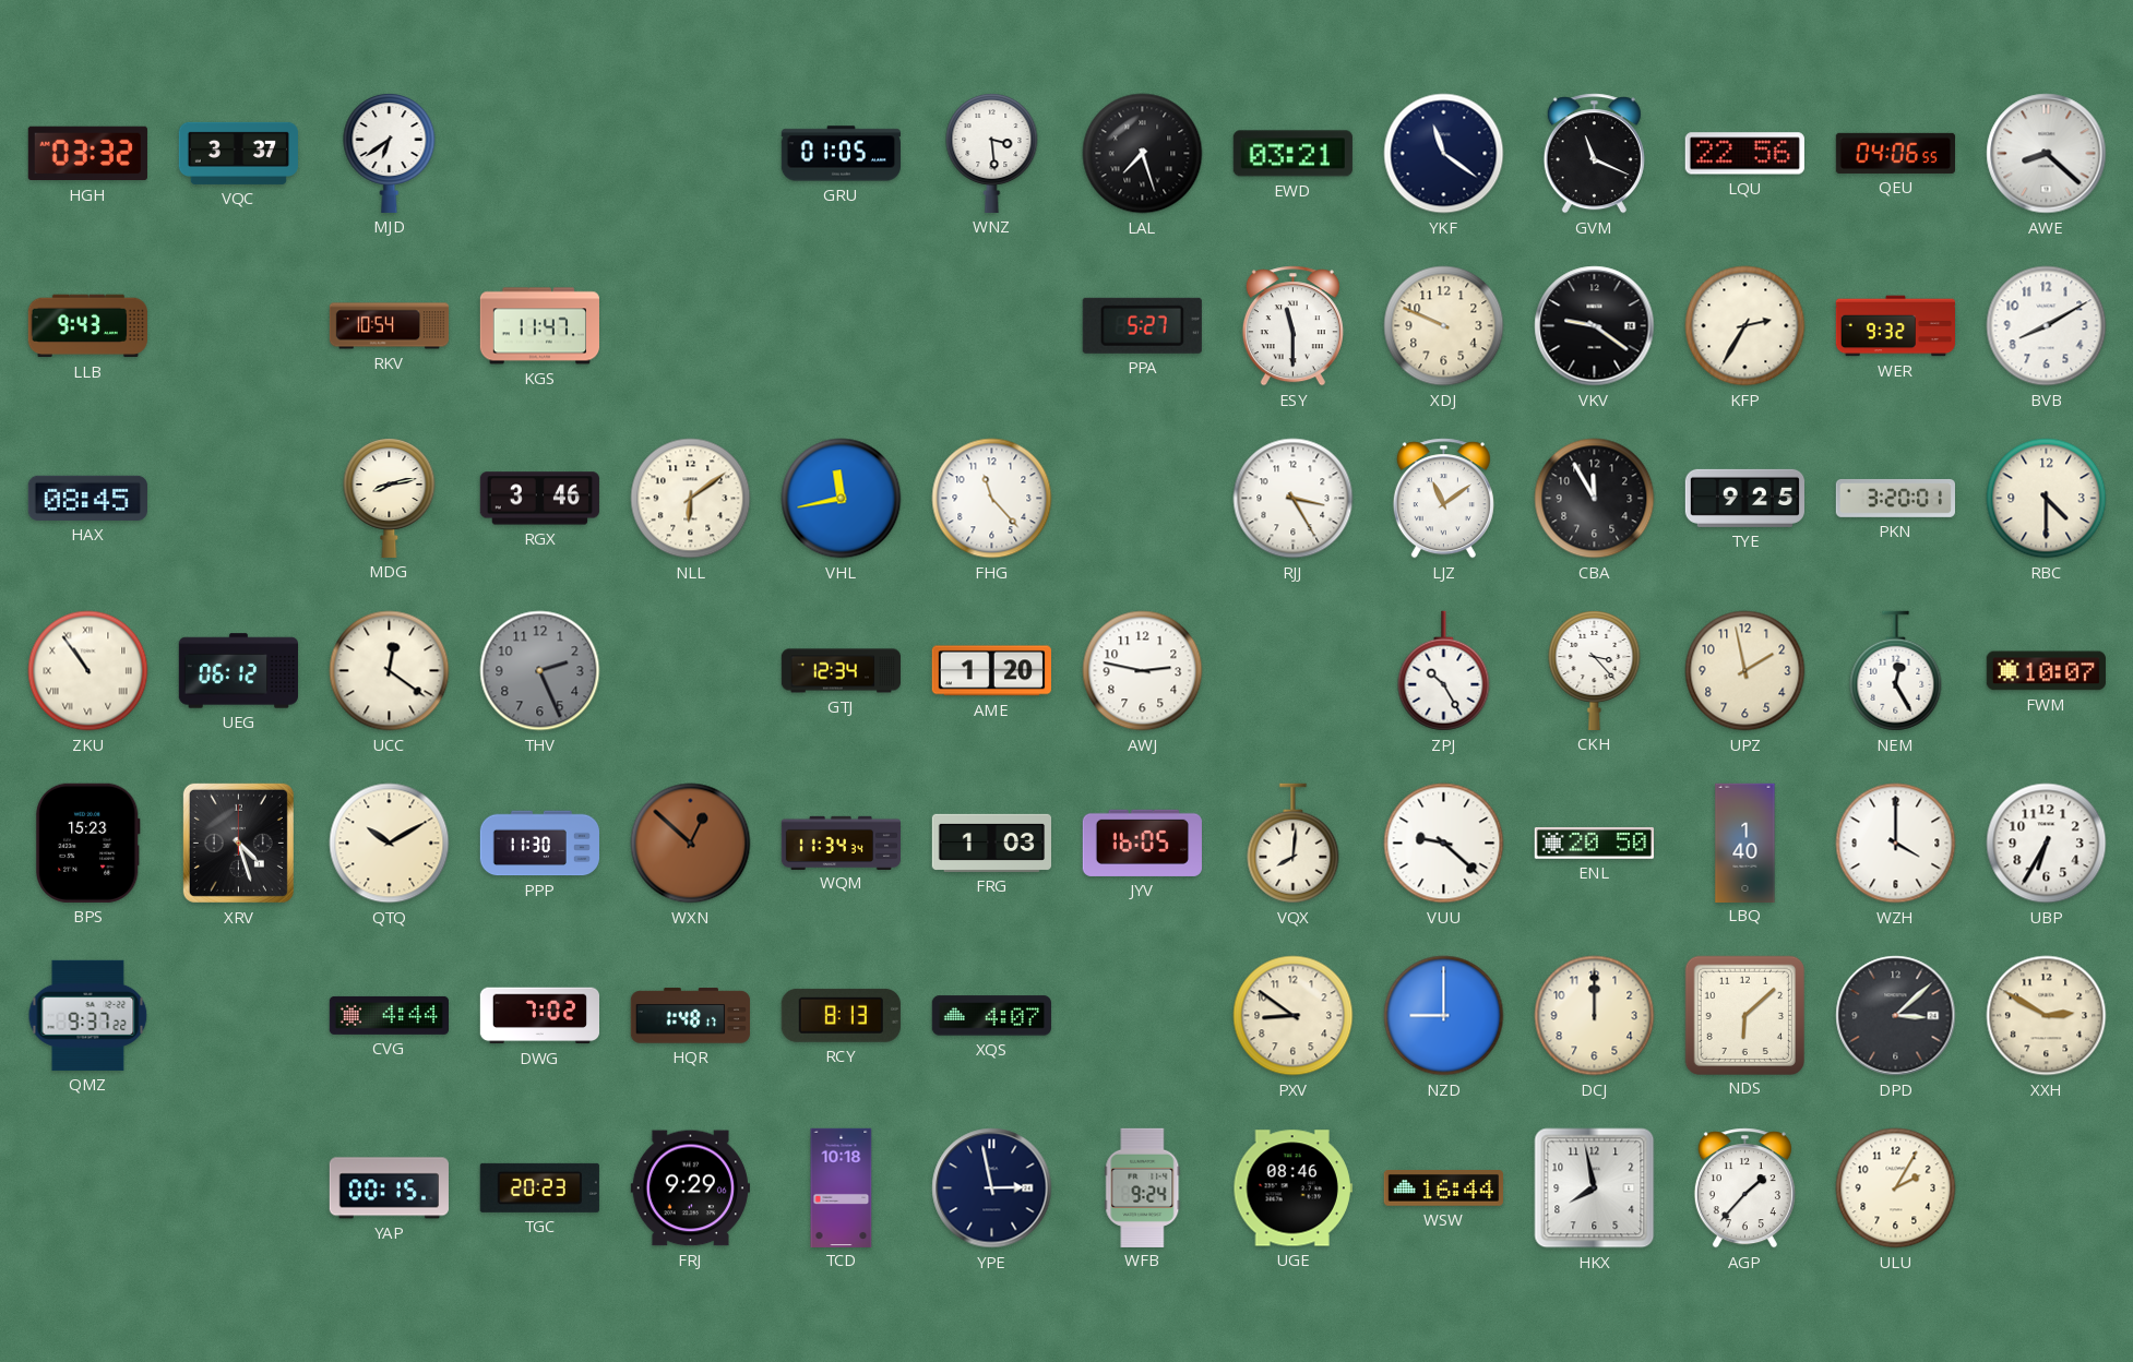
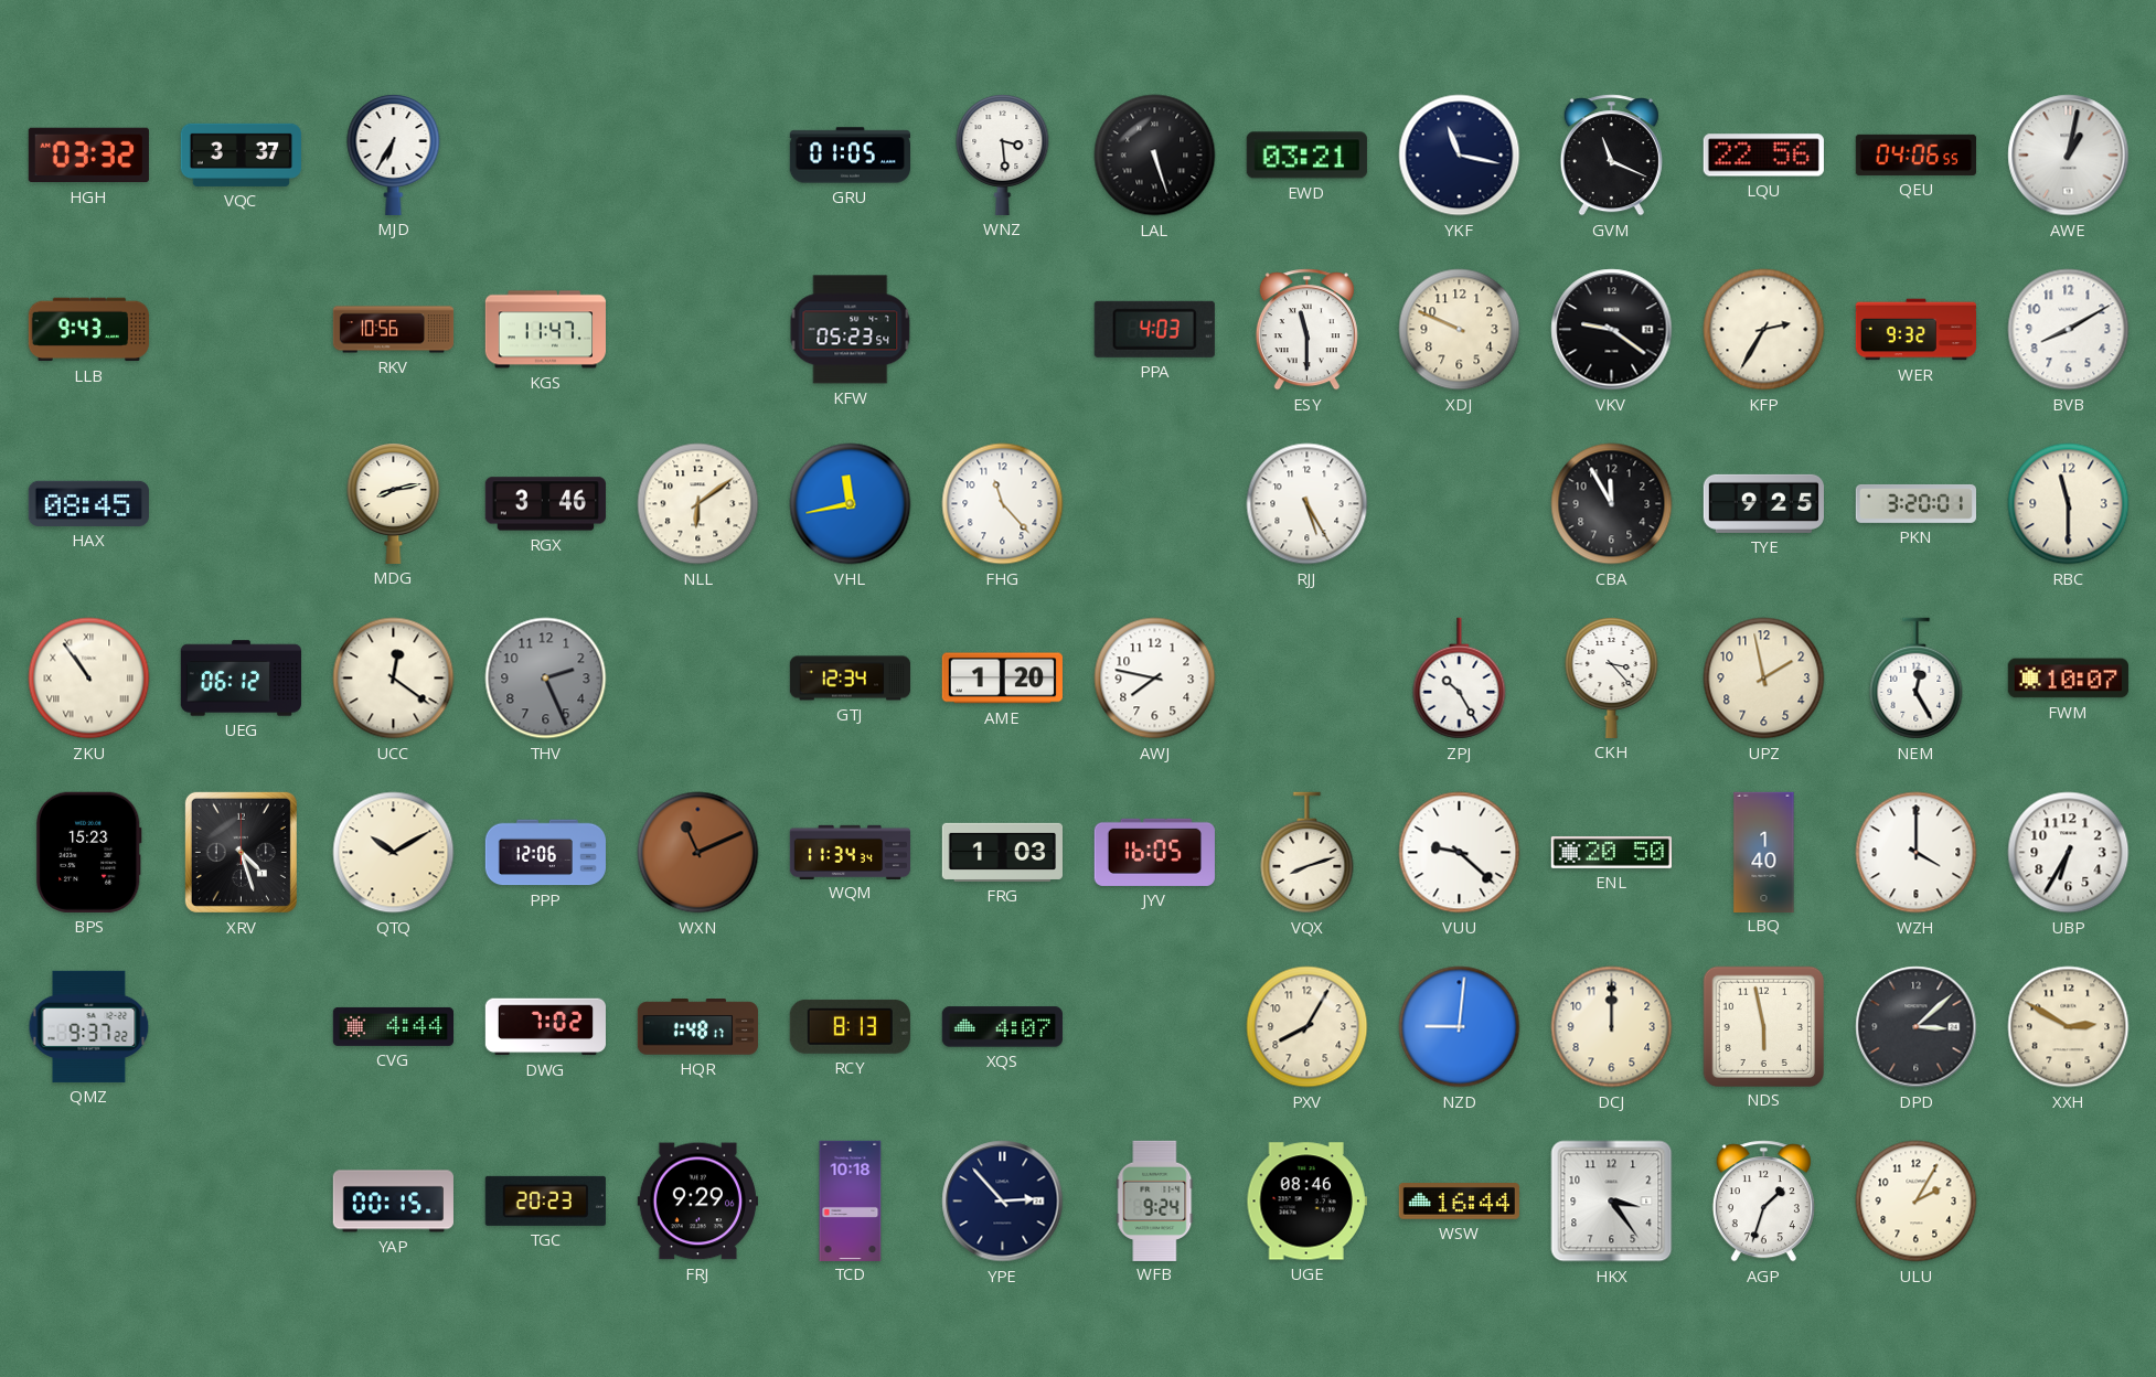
MJD: 6:39 -> 6:35 (394, 156)
LAL: 7:27 -> 5:27 (1155, 156)
YKF: 11:21 -> 11:17 (1460, 156)
AWE: 8:22 -> 1:02 (2069, 156)
RKV: 10:54 -> 10:56 (394, 330)
KFW: none -> 05:23 (851, 330)
PPA: 5:27 -> 4:03 (1154, 329)
RJJ: 3:25 -> 5:25 (1308, 504)
LJZ: 11:09 -> none (1443, 499)
RBC: 4:30 -> 11:30 (2069, 504)
AWJ: 2:47 -> 7:47 (1155, 679)
PPP: 11:30 -> 12:06 (545, 853)
WXN: 12:52 -> 11:11 (698, 853)
VQX: 8:01 -> 8:12 (1308, 853)
PXV: 8:51 -> 8:05 (1308, 1027)
NZD: 9:00 -> 9:01 (1460, 1027)
NDS: 6:08 -> 5:58 (1763, 1026)
YPE: 2:58 -> 2:53 (1003, 1202)
HKX: 7:58 -> 3:24 (1612, 1202)
AGP: 1:37 -> 1:33 (1763, 1202)
